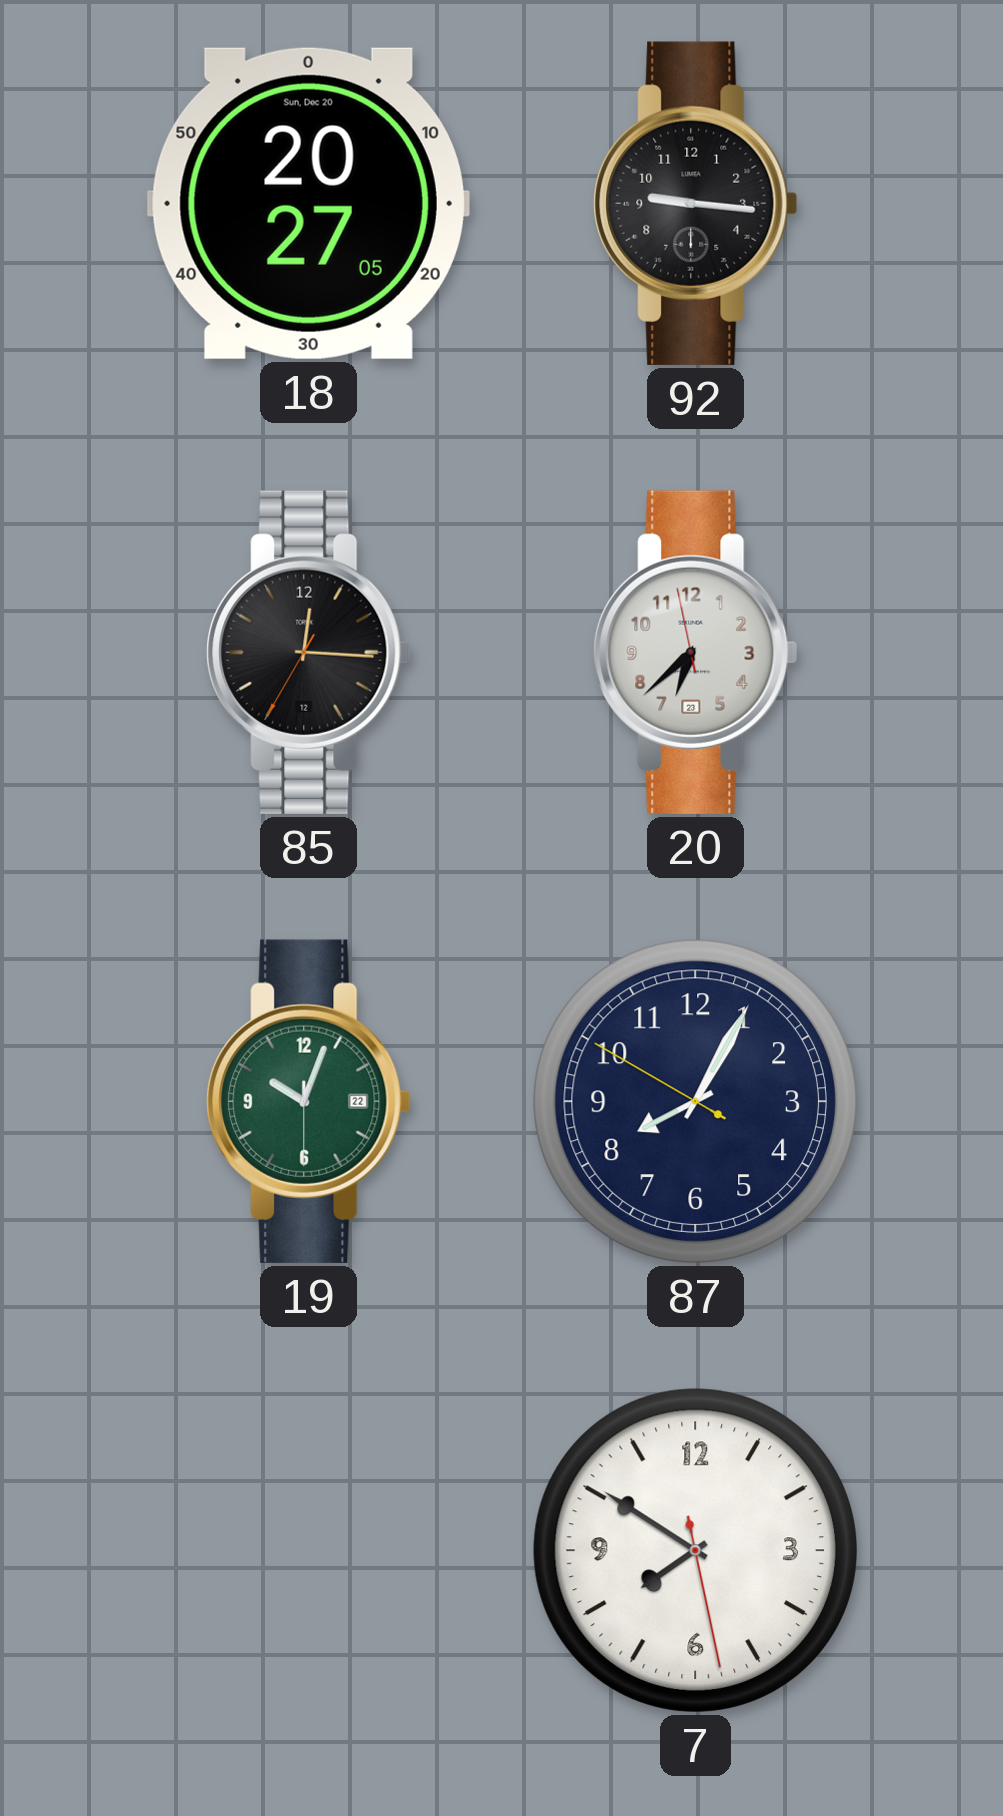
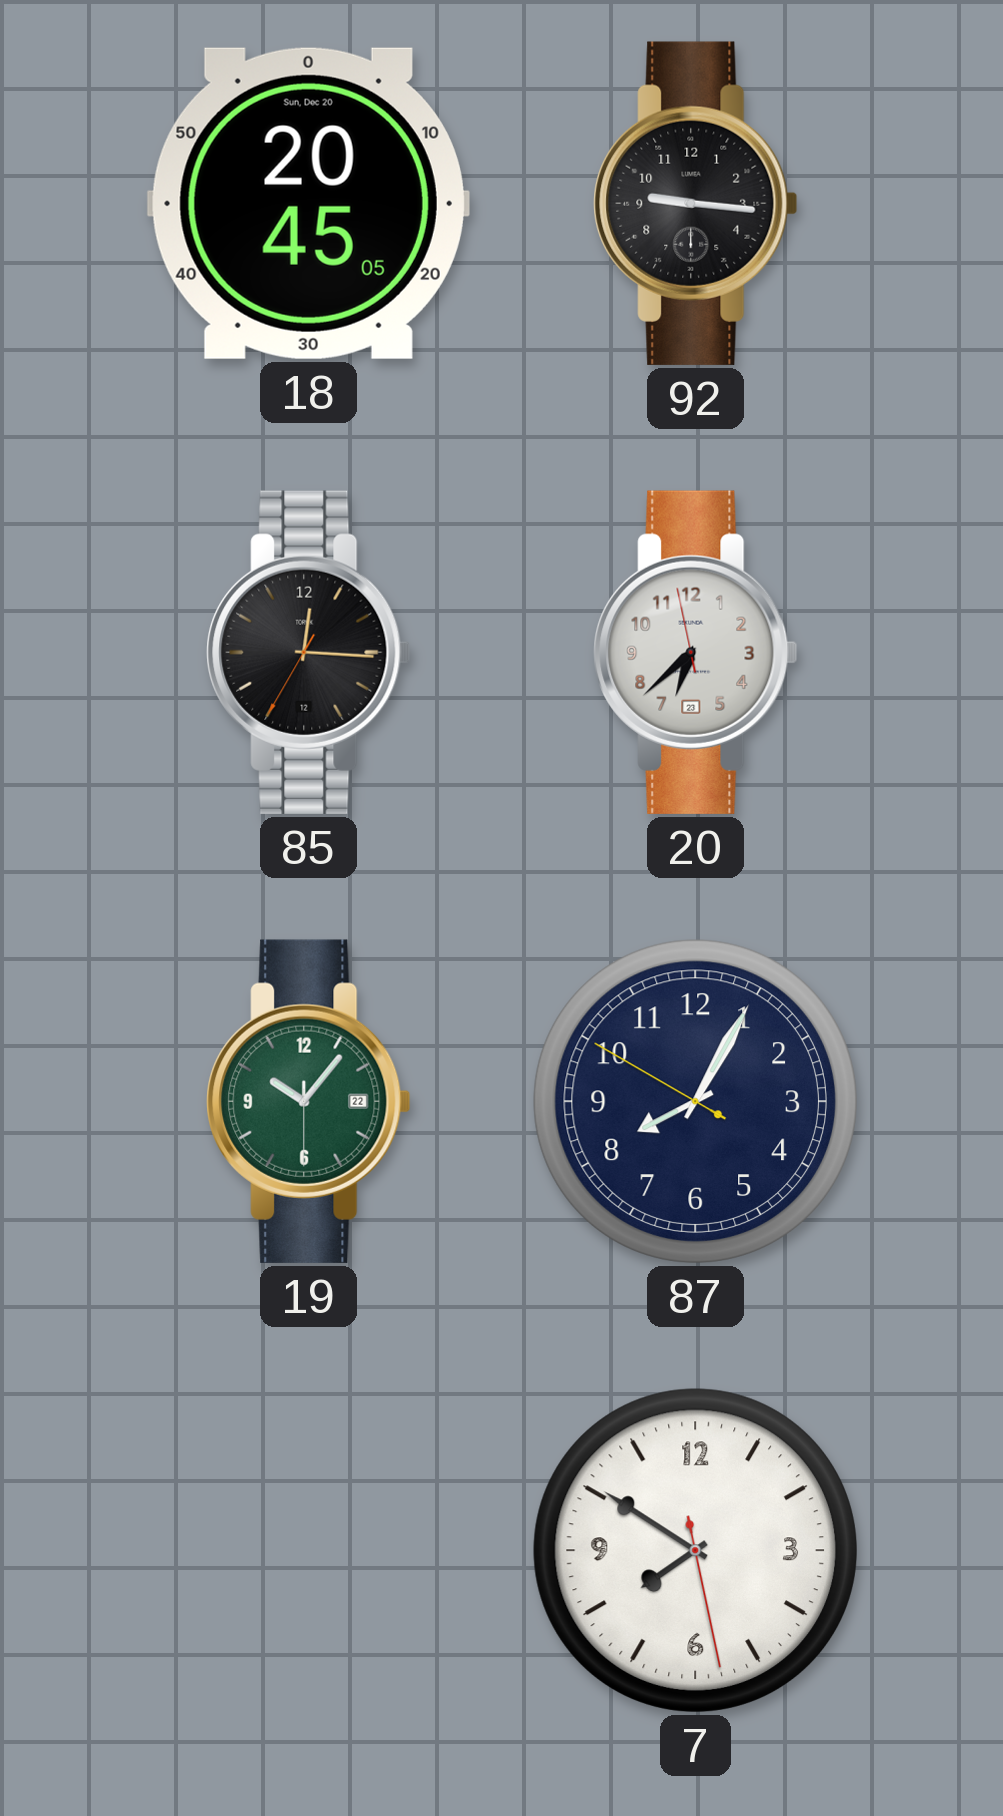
18: 20:27 -> 20:45 (308, 203)
19: 10:03 -> 10:06 (309, 1101)
